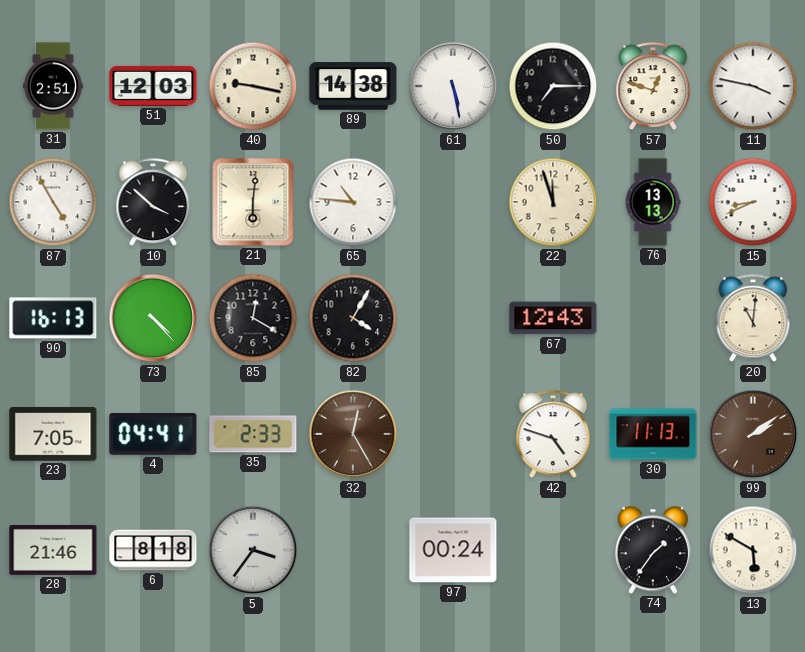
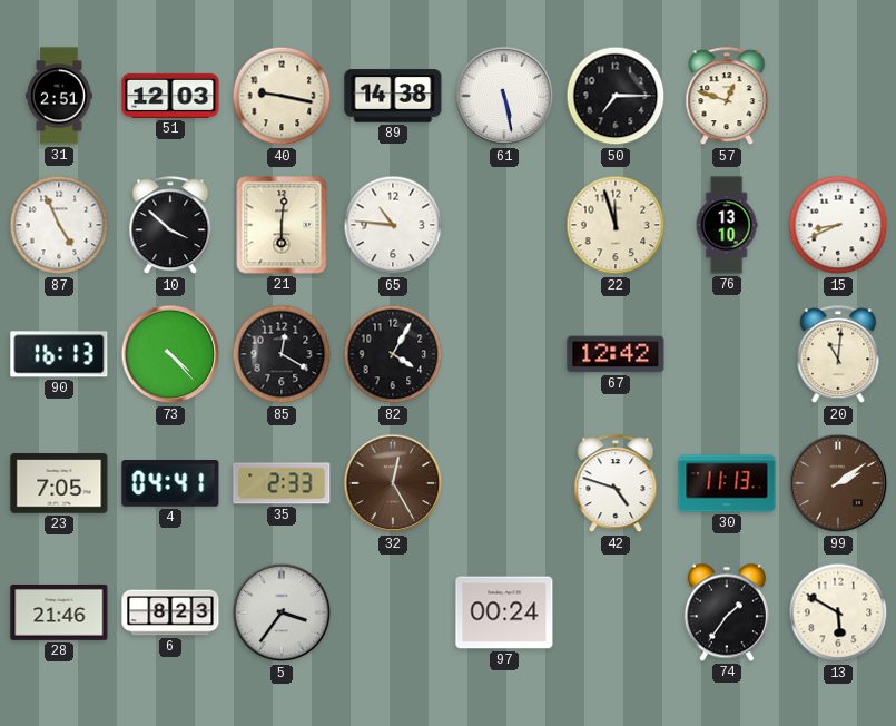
11: 3:47 -> none (753, 86)
87: 4:55 -> 4:56 (59, 225)
76: 13:13 -> 13:10 (727, 225)
67: 12:43 -> 12:42 (616, 354)
6: 8:18 -> 8:23 (170, 612)
